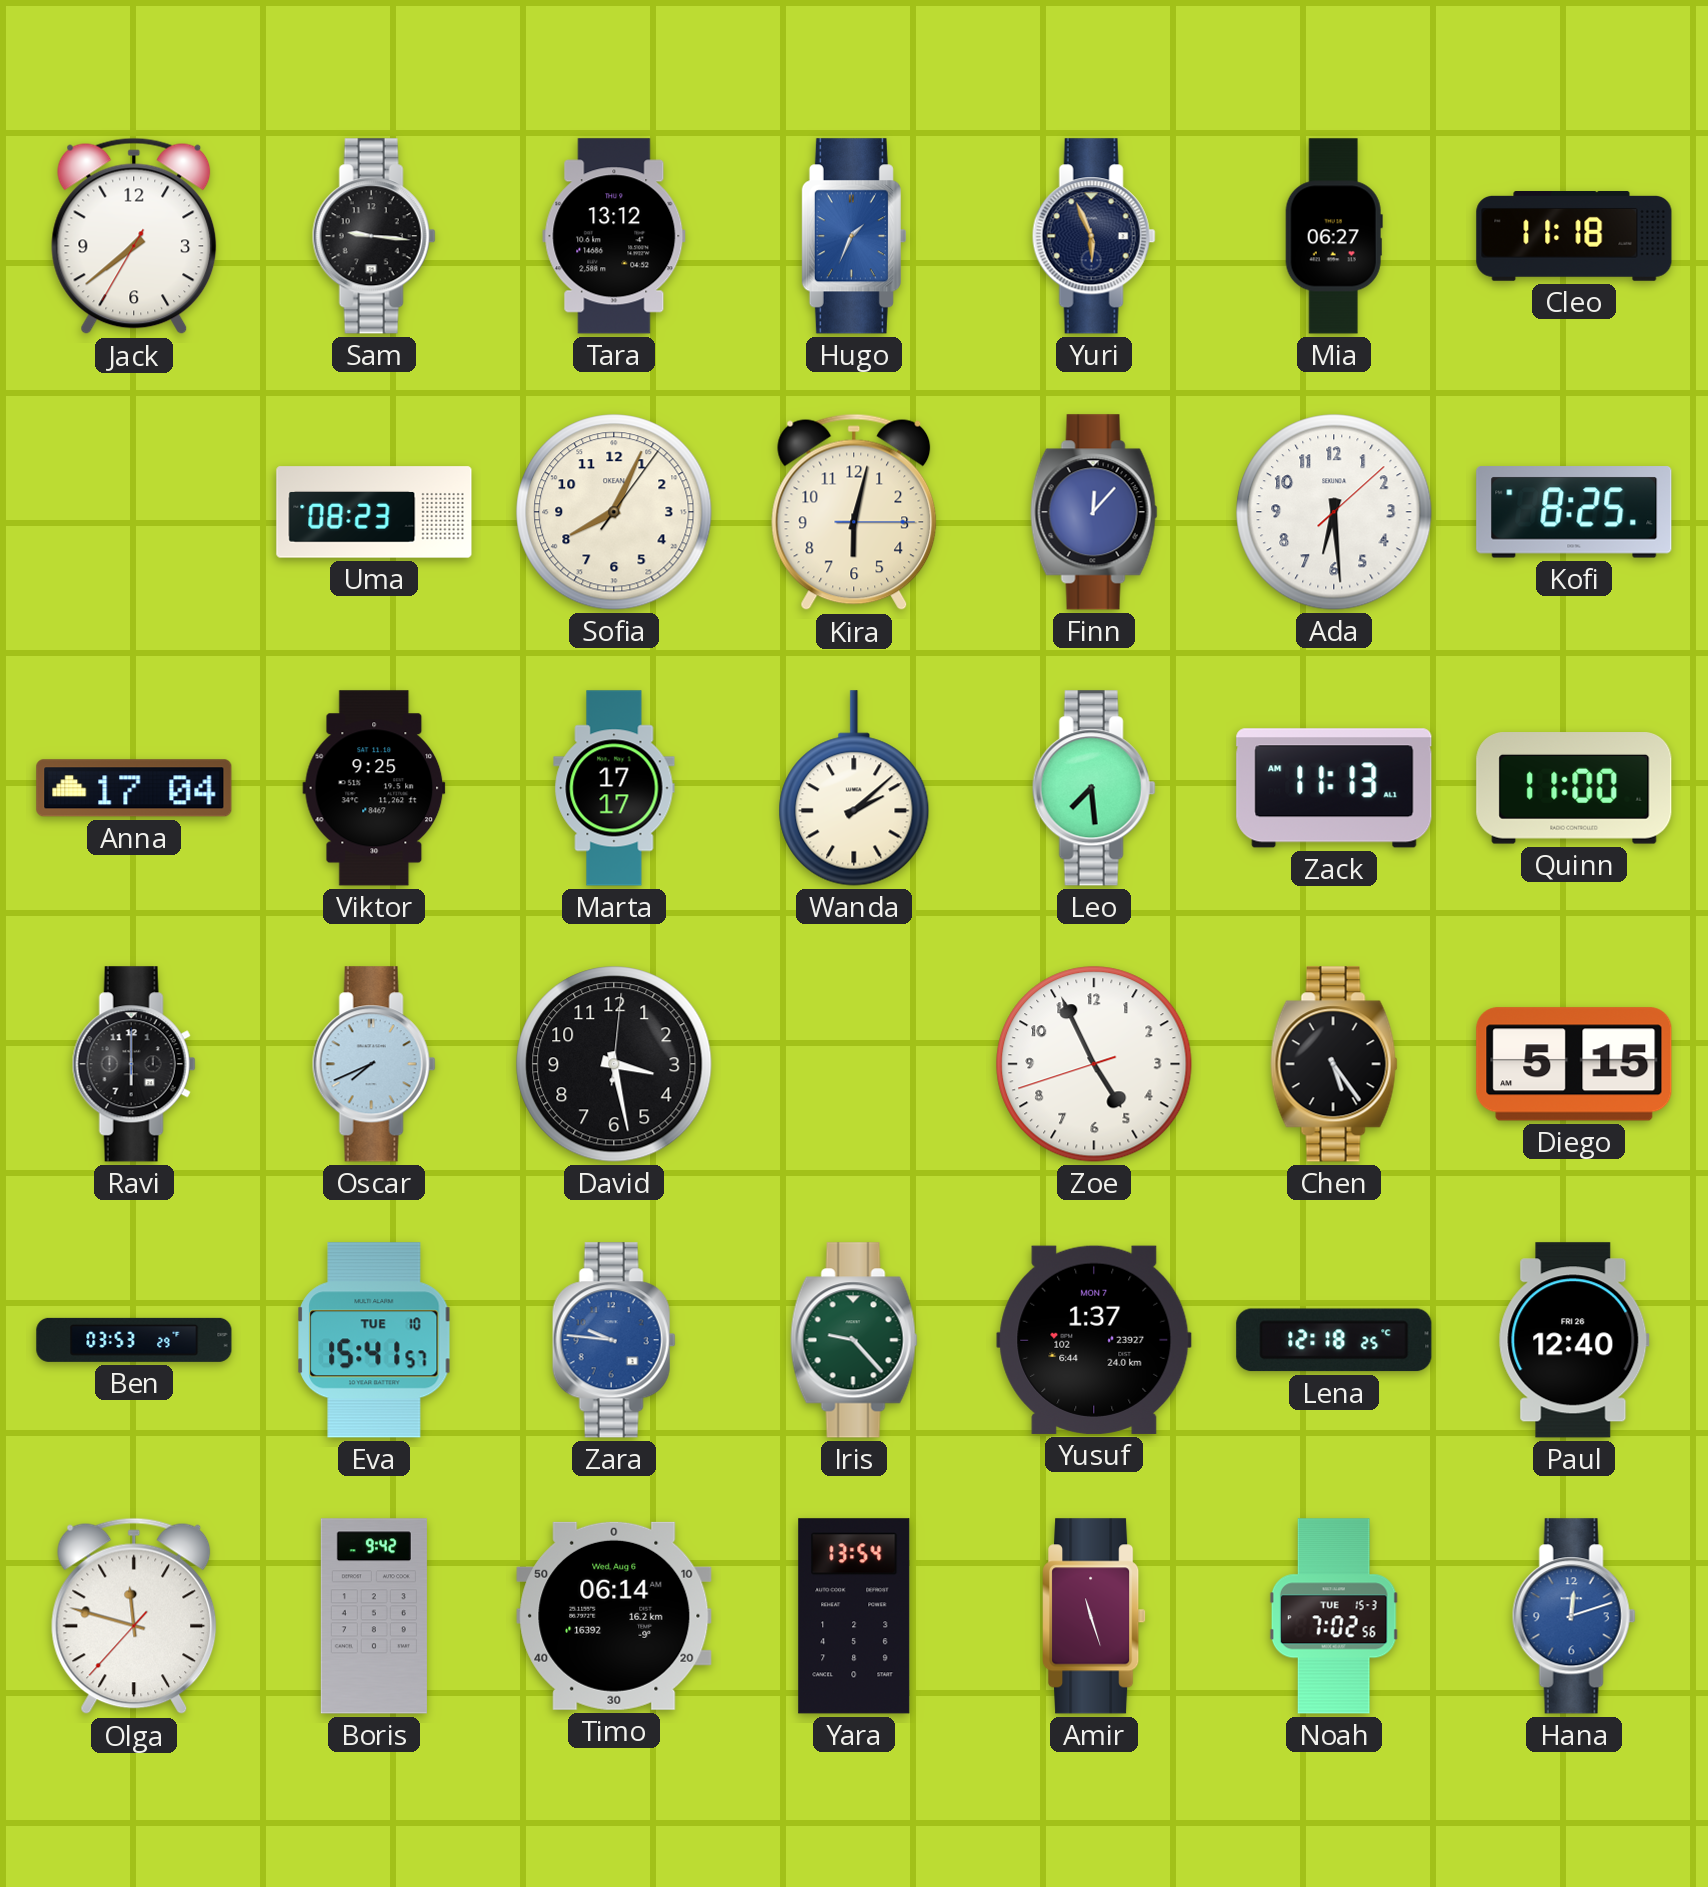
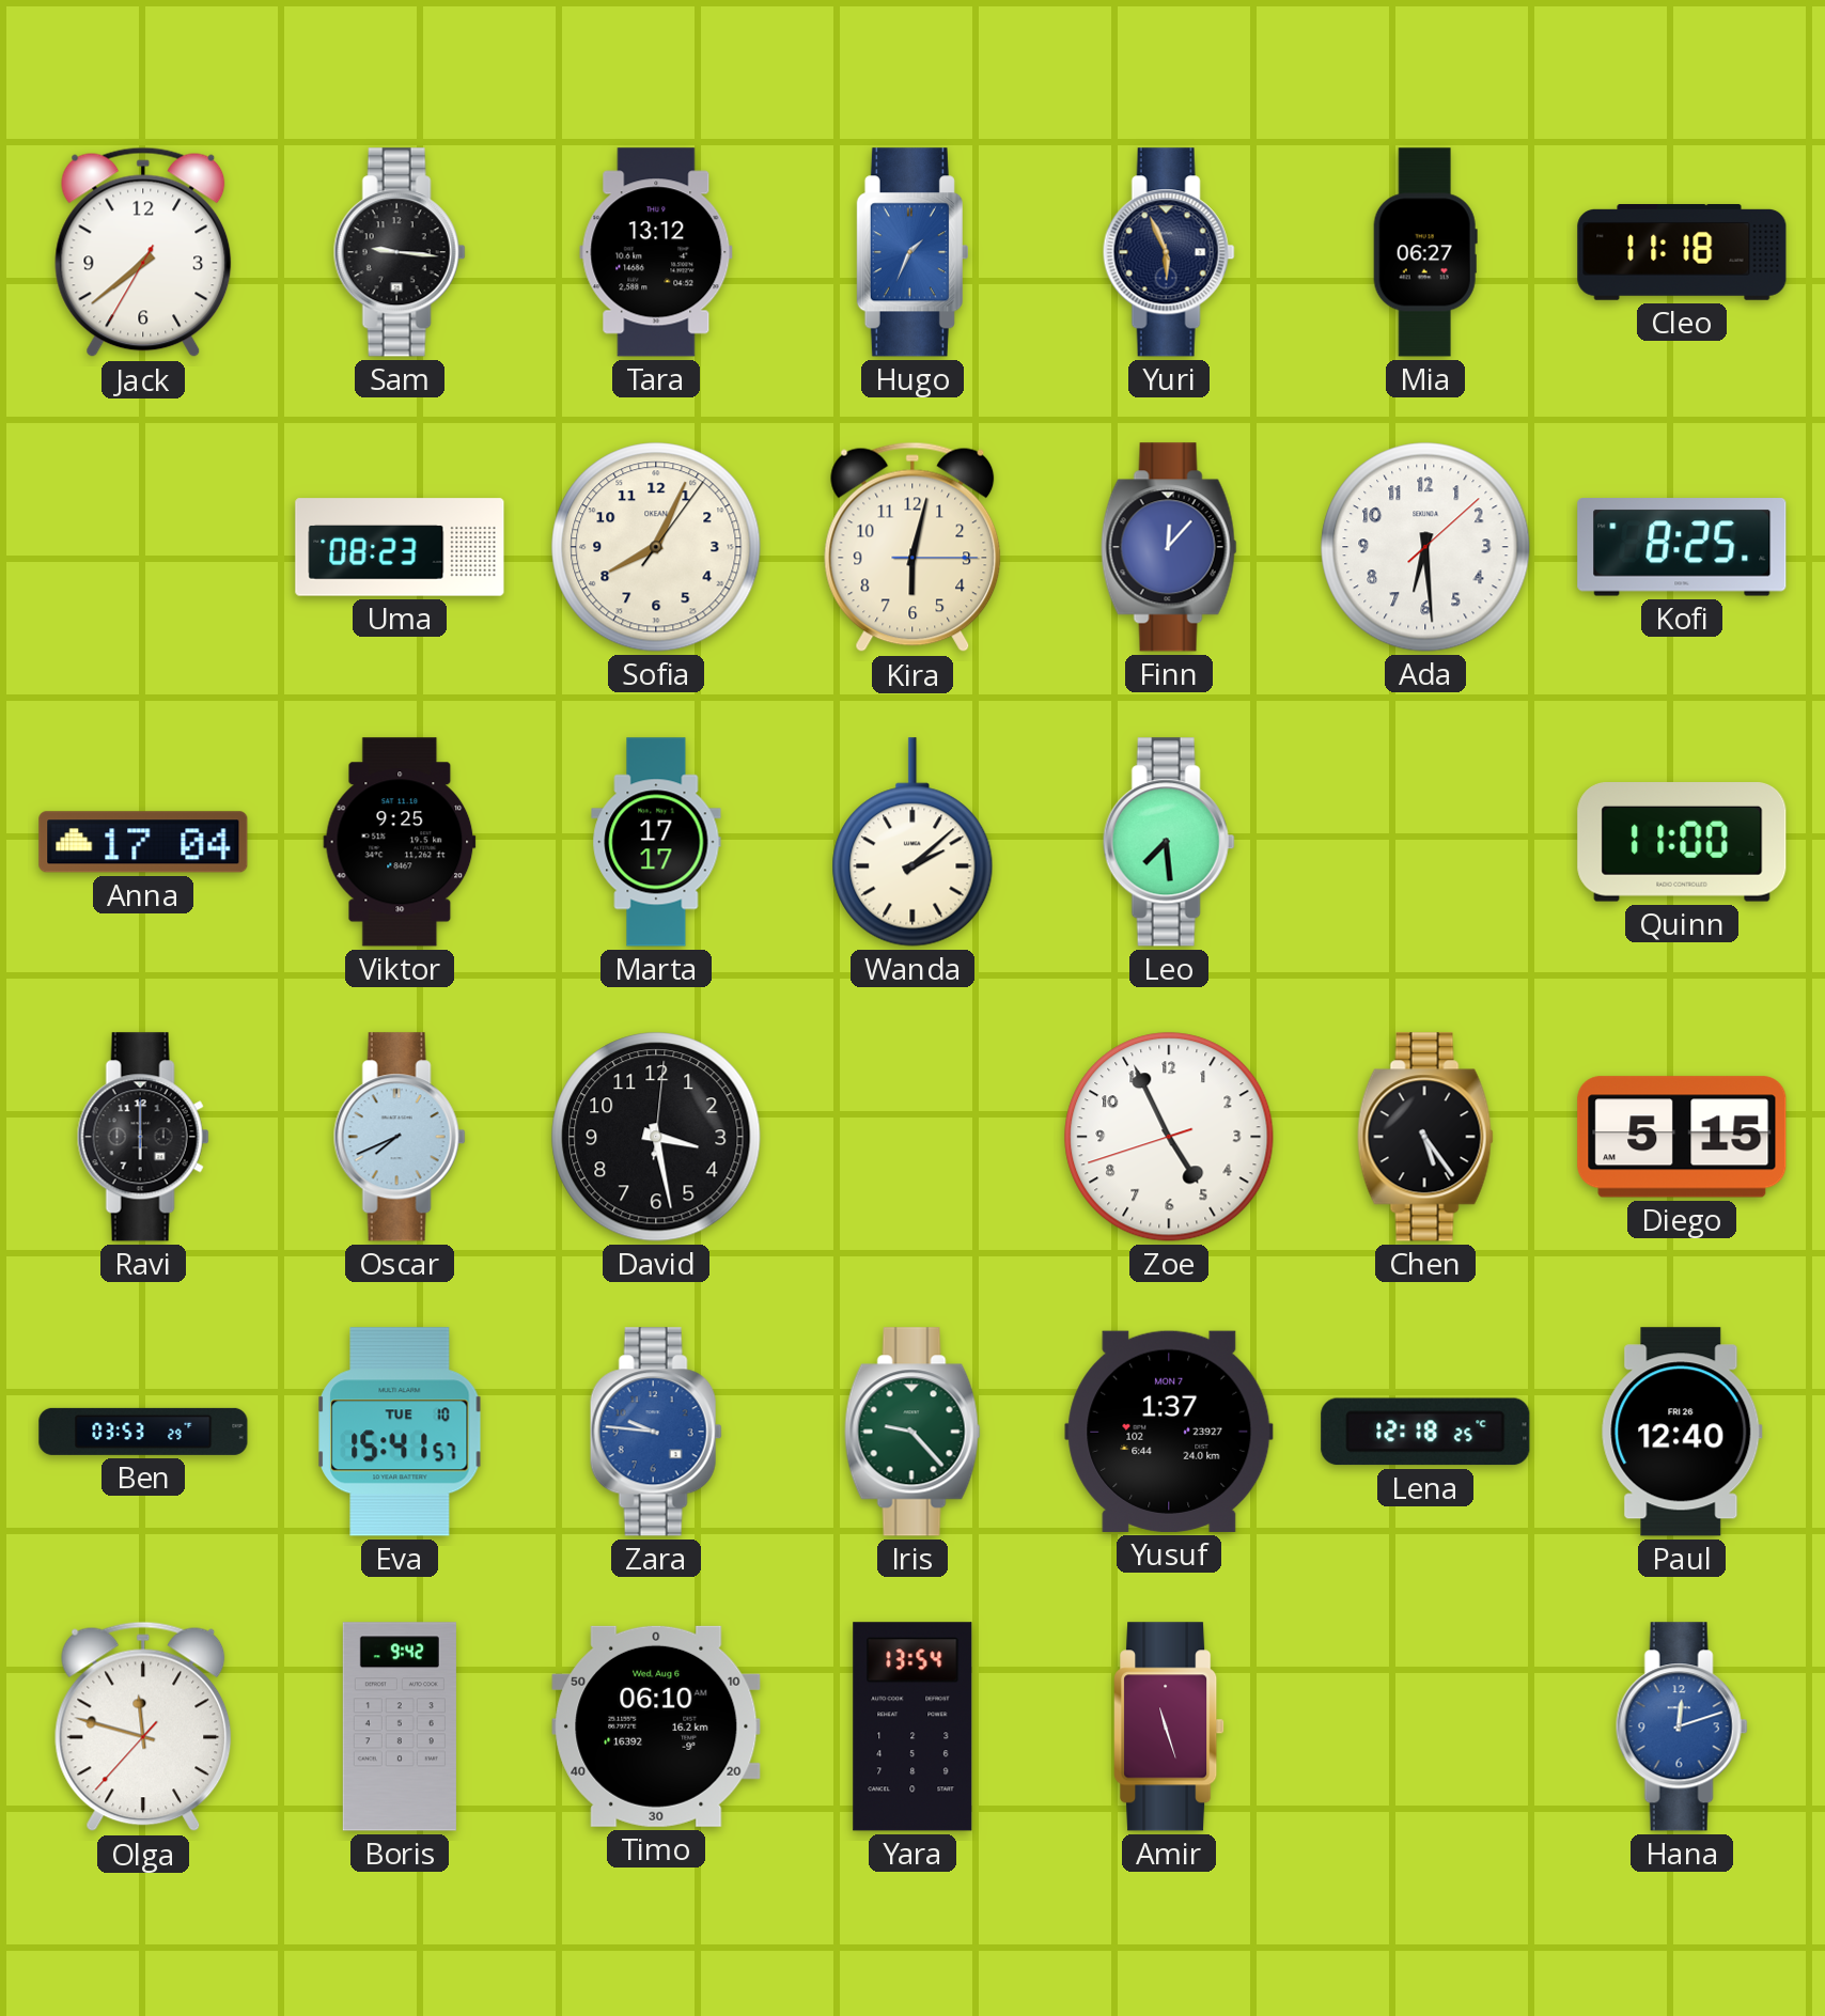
Zack: 11:13 -> none (1334, 788)
Timo: 06:14 -> 06:10 (656, 1726)
Noah: 7:02 -> none (1334, 1616)
